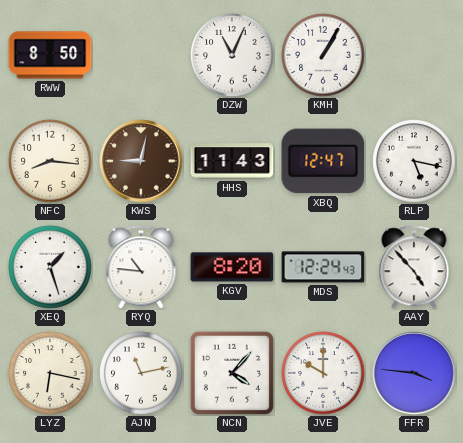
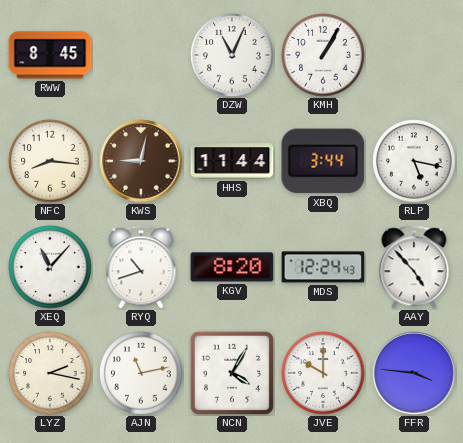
RWW: 8:50 -> 8:45 (50, 55)
HHS: 11:43 -> 11:44 (232, 161)
XBQ: 12:47 -> 3:44 (323, 161)
XEQ: 1:27 -> 11:07 (50, 267)
RYQ: 10:46 -> 10:42 (141, 267)
LYZ: 6:17 -> 2:17 (50, 373)
NCN: 4:07 -> 4:05 (232, 373)
